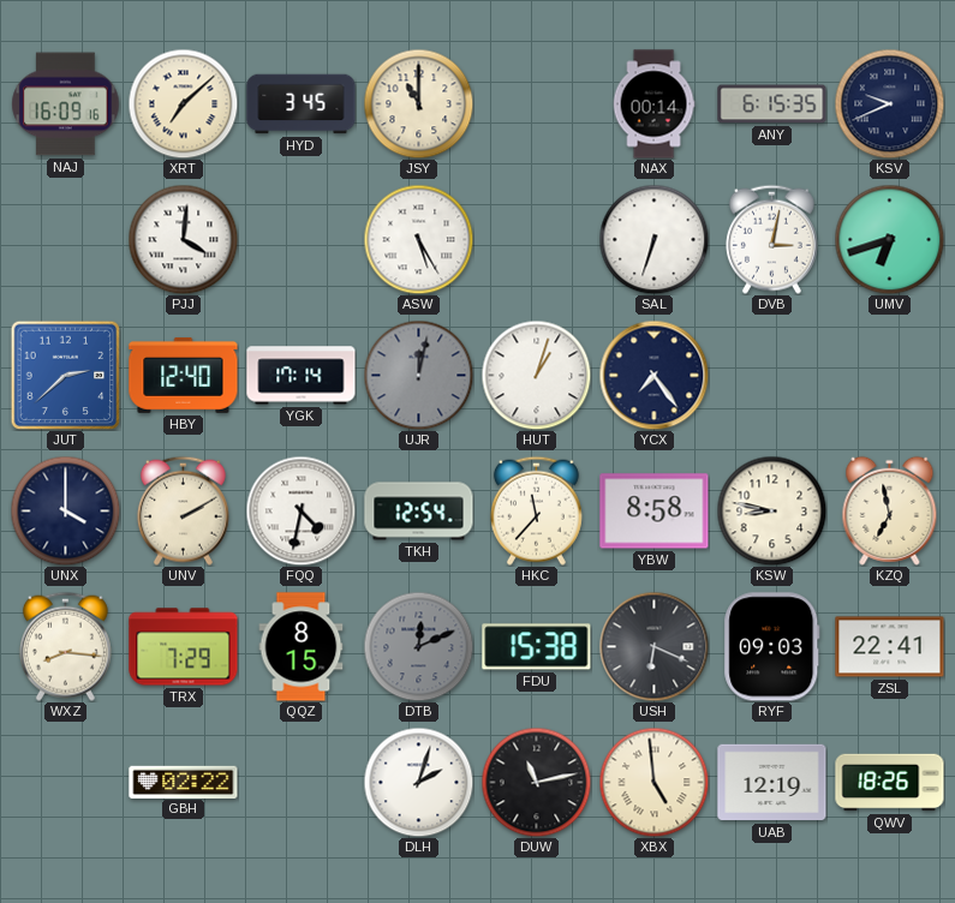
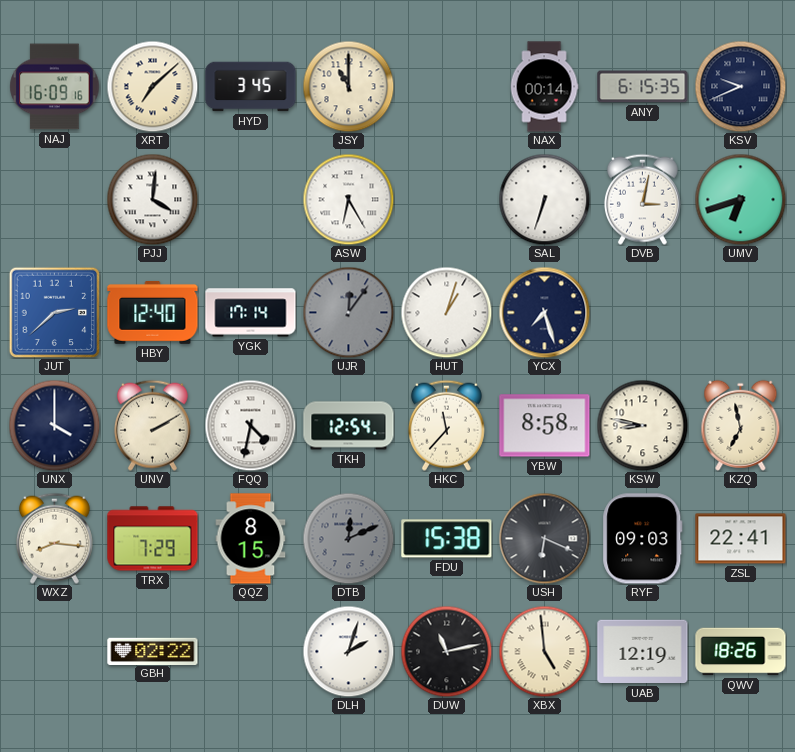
ASW: 5:25 -> 6:25 (348, 199)
UJR: 12:02 -> 12:06 (348, 312)
YCX: 7:24 -> 7:27 (544, 312)
